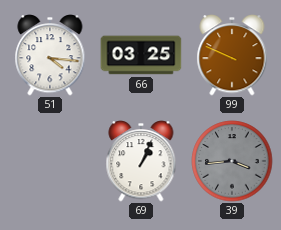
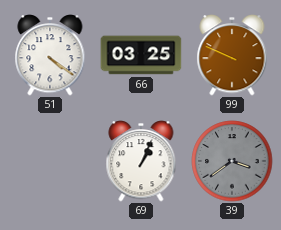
51: 4:16 -> 4:21 (50, 55)
39: 3:44 -> 3:39 (232, 161)
